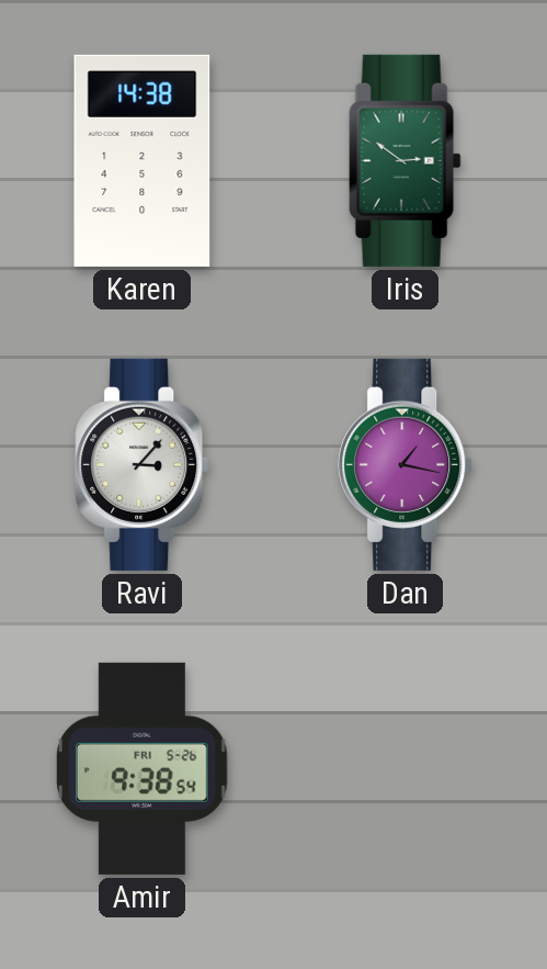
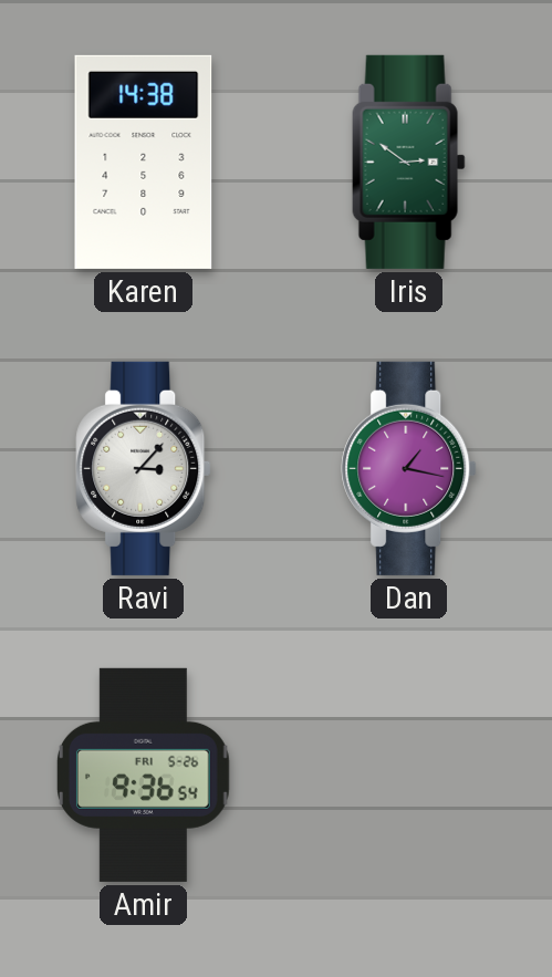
Amir: 9:38 -> 9:36 (143, 775)
